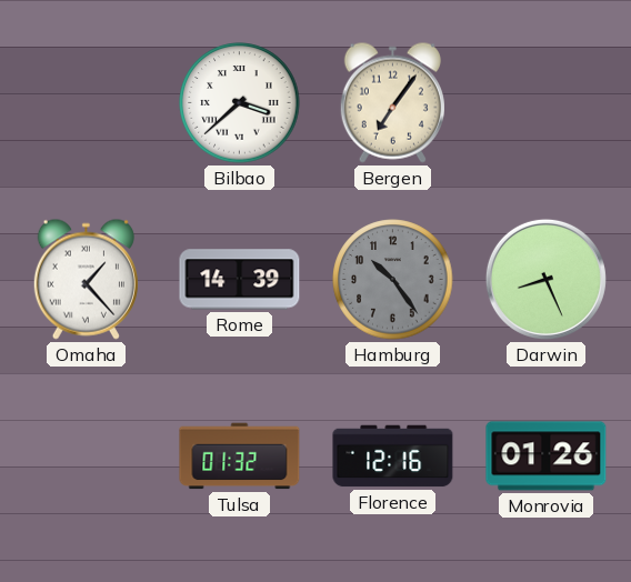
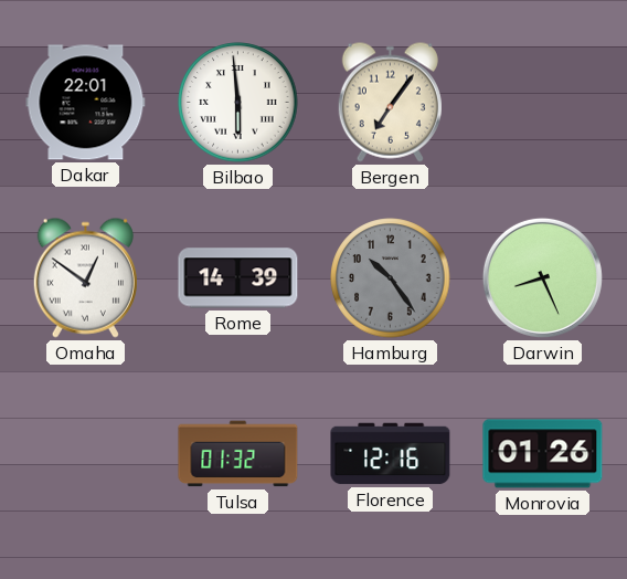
Dakar: none -> 22:01 (86, 103)
Bilbao: 3:38 -> 5:59 (238, 103)
Omaha: 1:23 -> 12:51 (85, 277)
